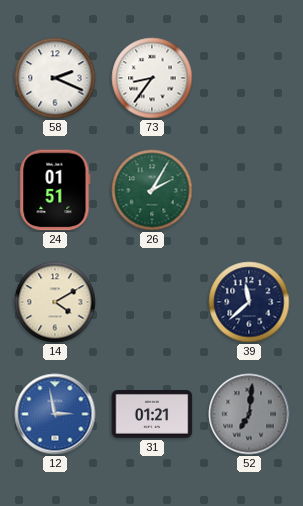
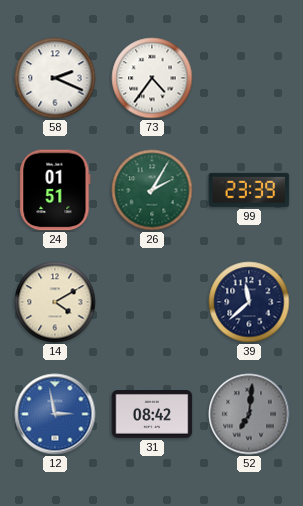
73: 8:36 -> 4:36 (152, 78)
99: none -> 23:39 (249, 190)
31: 01:21 -> 08:42 (152, 415)
